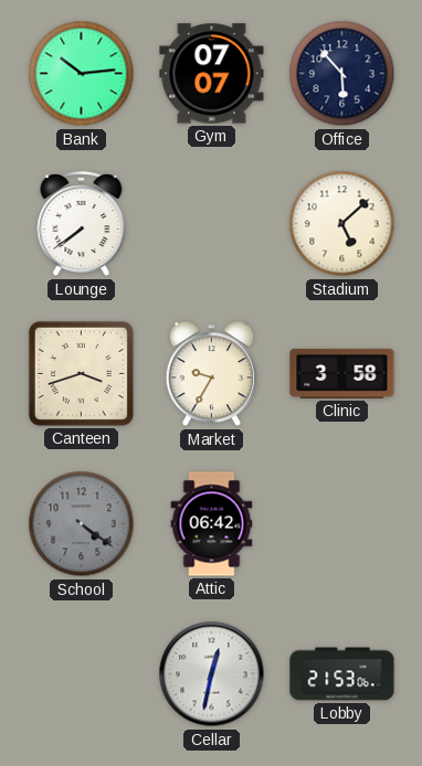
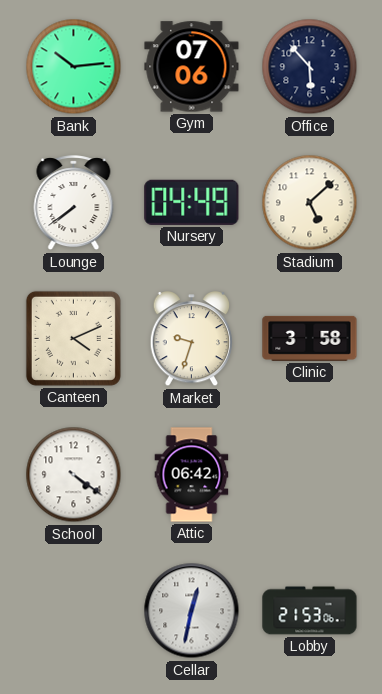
Gym: 07:07 -> 07:06 (192, 67)
Nursery: none -> 04:49 (192, 202)
Canteen: 3:42 -> 4:11 (73, 338)
Market: 9:35 -> 9:33 (192, 340)
School dial: grey -> white (74, 475)
